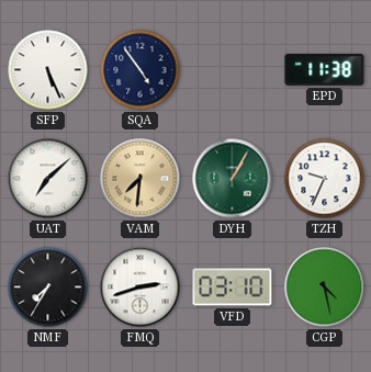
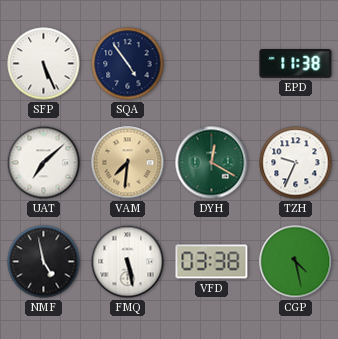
DYH: 1:05 -> 12:20 (212, 163)
NMF: 7:35 -> 4:58 (44, 262)
FMQ: 2:42 -> 5:28 (128, 262)
VFD: 03:10 -> 03:38 (212, 262)
